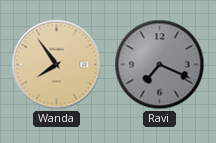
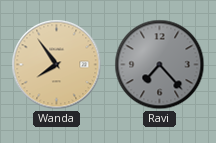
Ravi: 7:19 -> 7:23 (160, 65)
